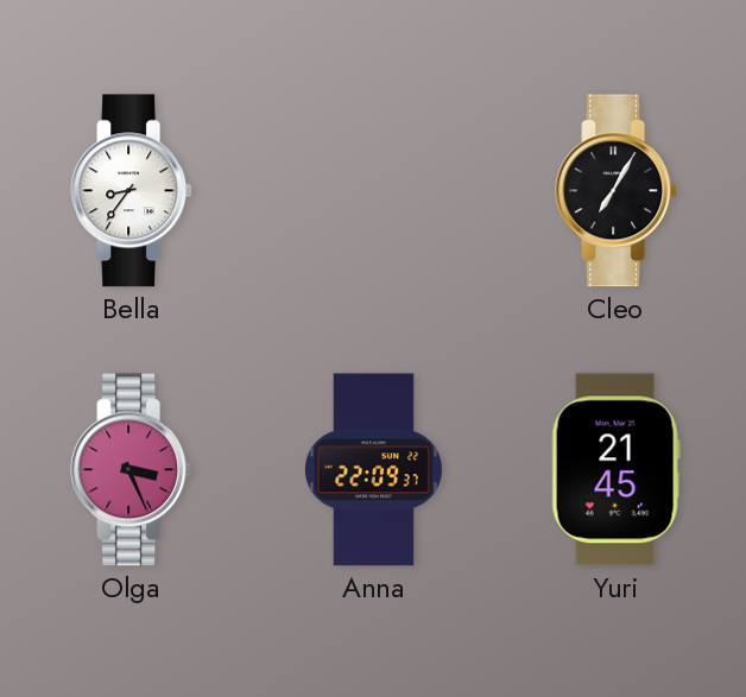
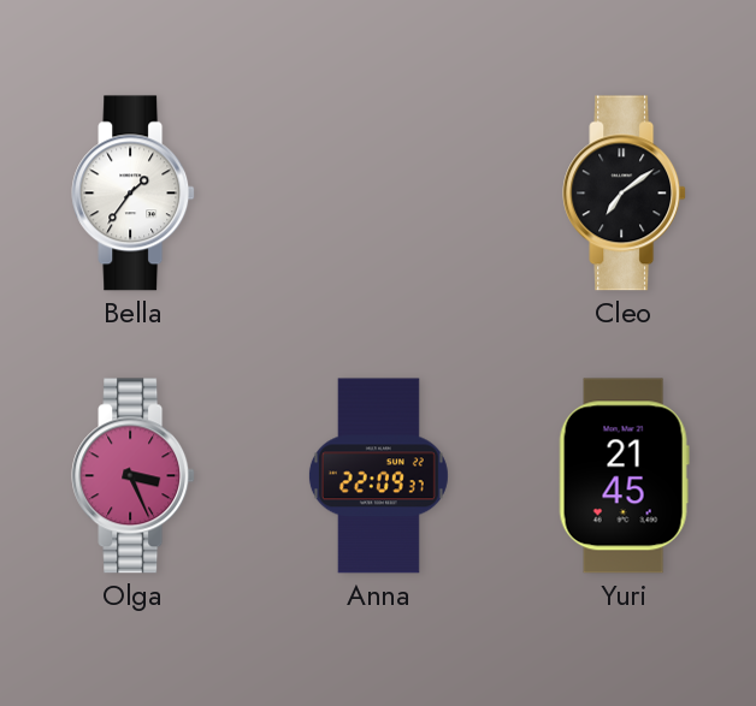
Bella: 8:36 -> 1:36 (134, 194)
Cleo: 7:05 -> 7:09 (625, 194)
